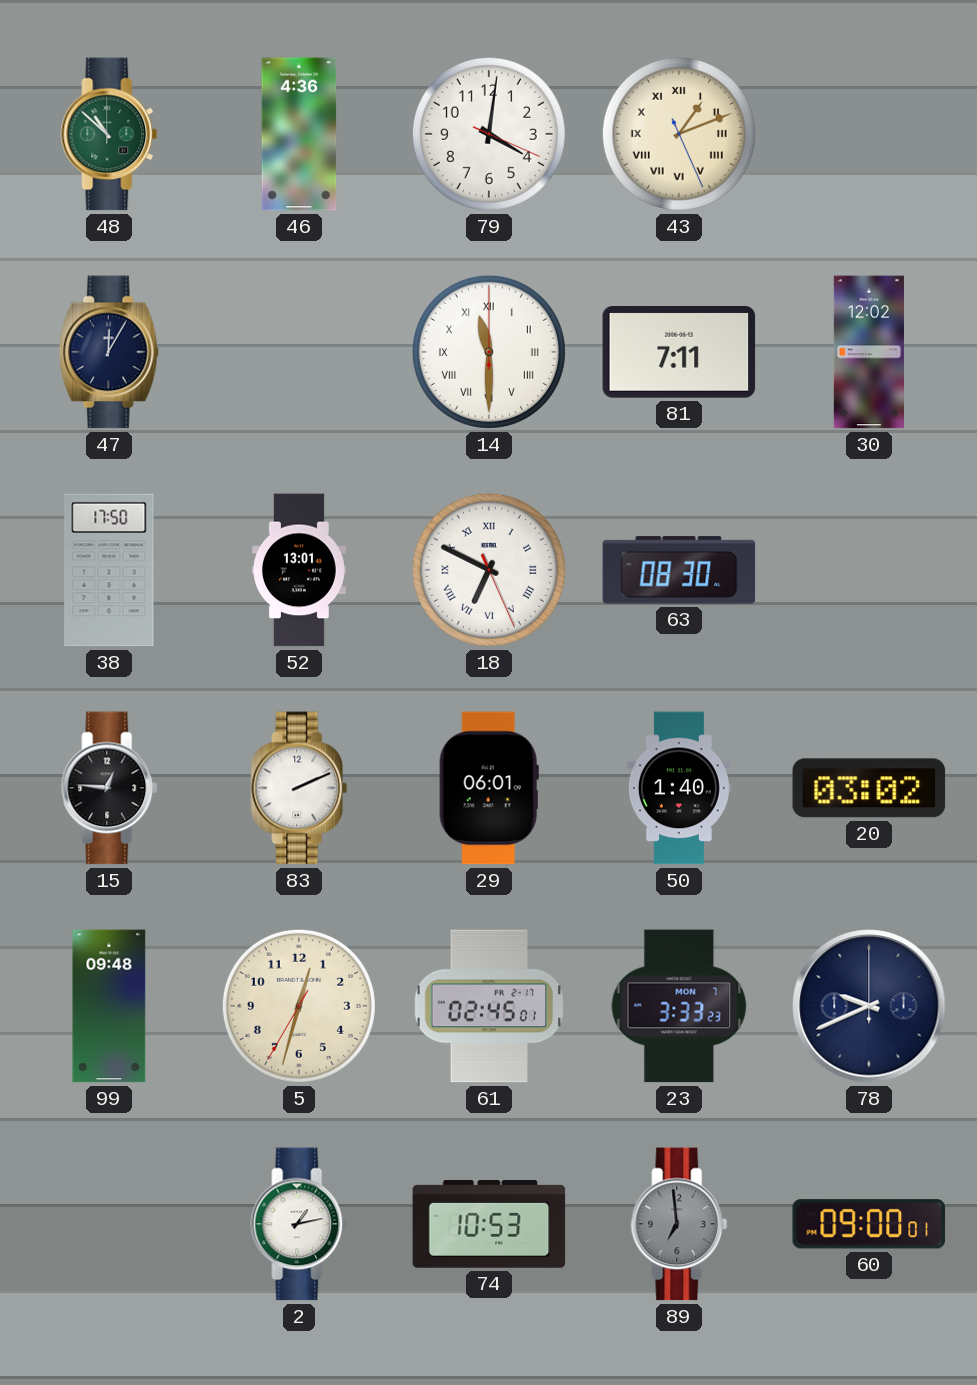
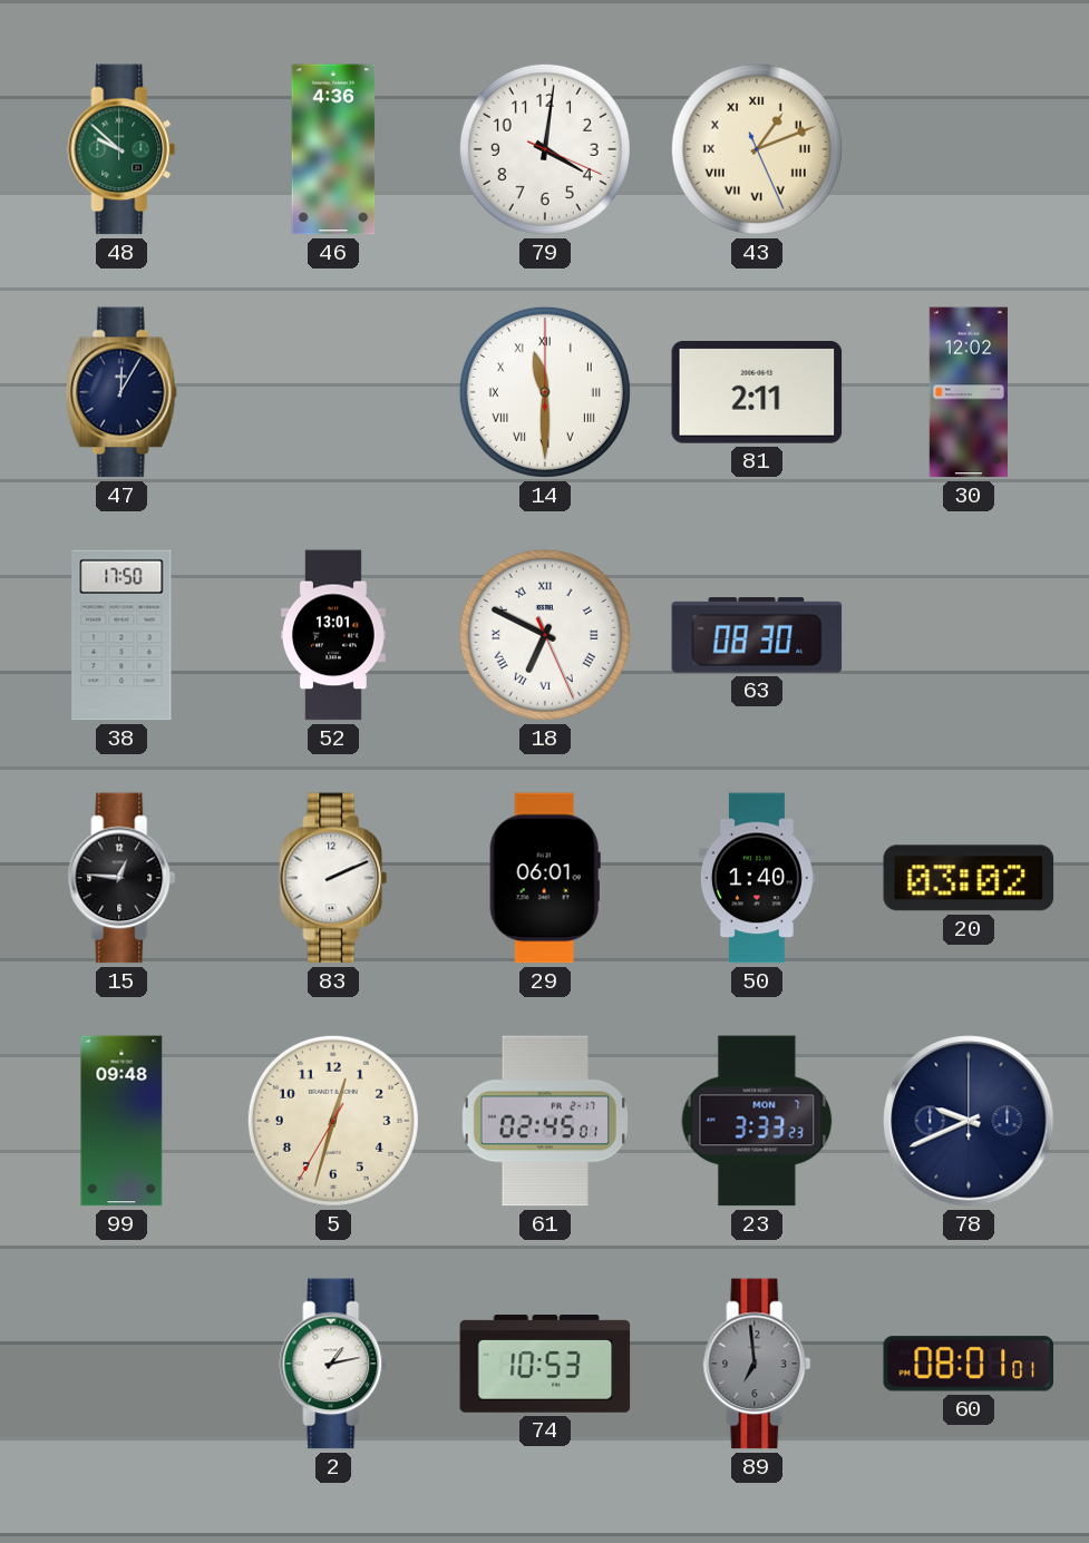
48: 10:52 -> 9:52 (121, 149)
81: 7:11 -> 2:11 (757, 393)
60: 09:00 -> 08:01 (969, 1364)
